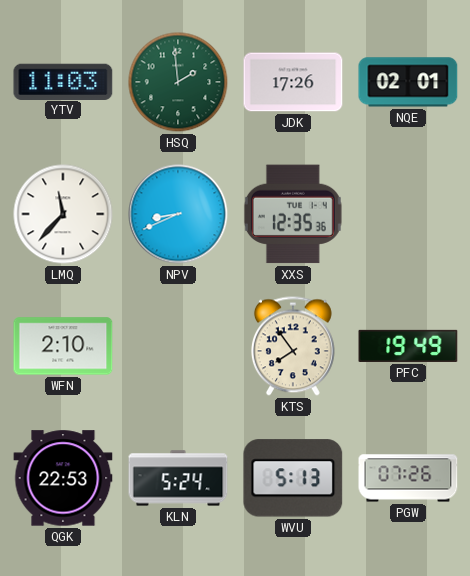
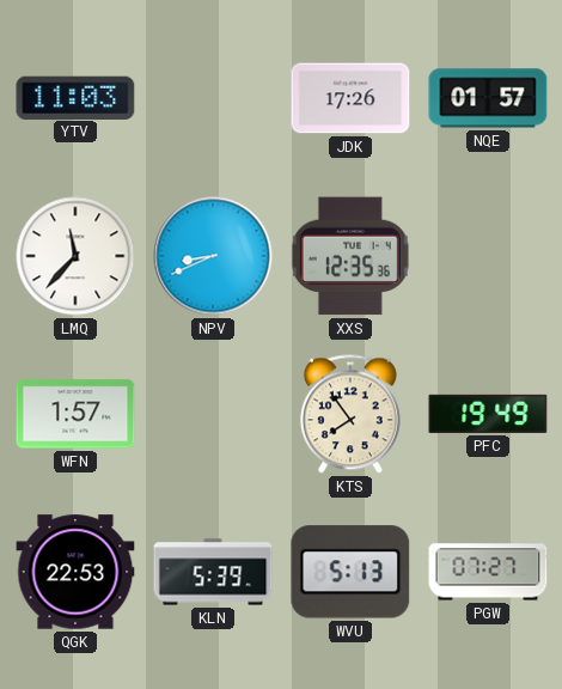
HSQ: 1:59 -> none (178, 82)
NQE: 02:01 -> 01:57 (488, 98)
WFN: 2:10 -> 1:57 (75, 414)
KLN: 5:24 -> 5:39 (213, 572)
PGW: 07:26 -> 07:27 (488, 572)
